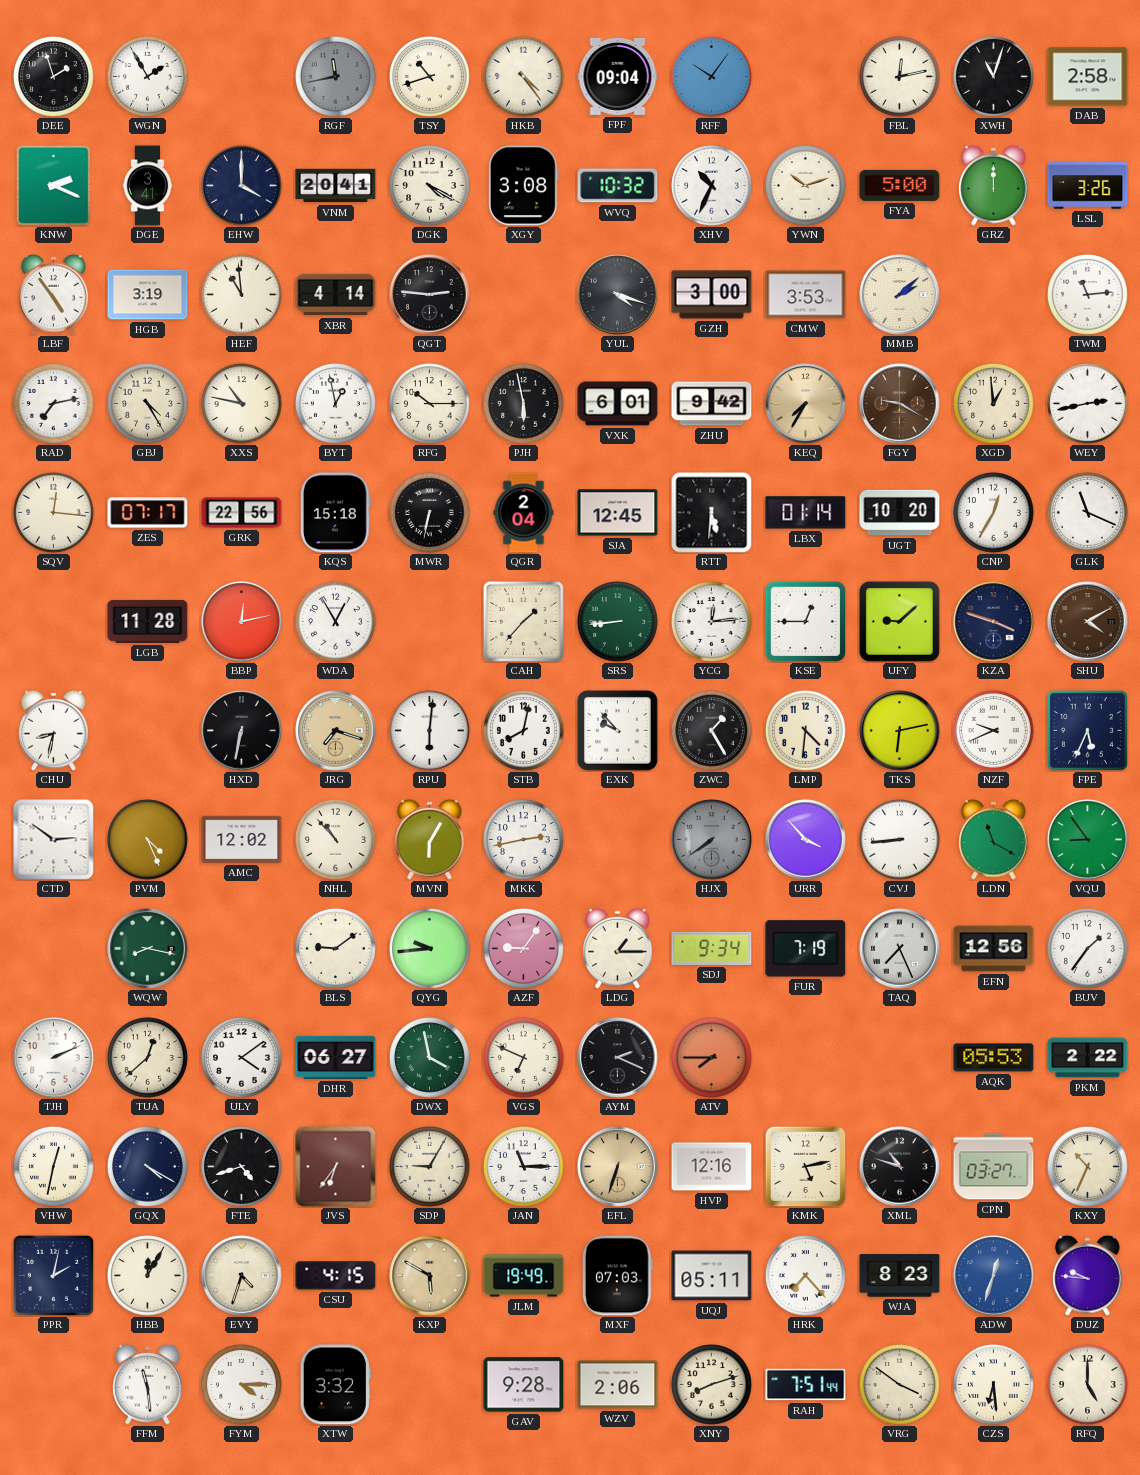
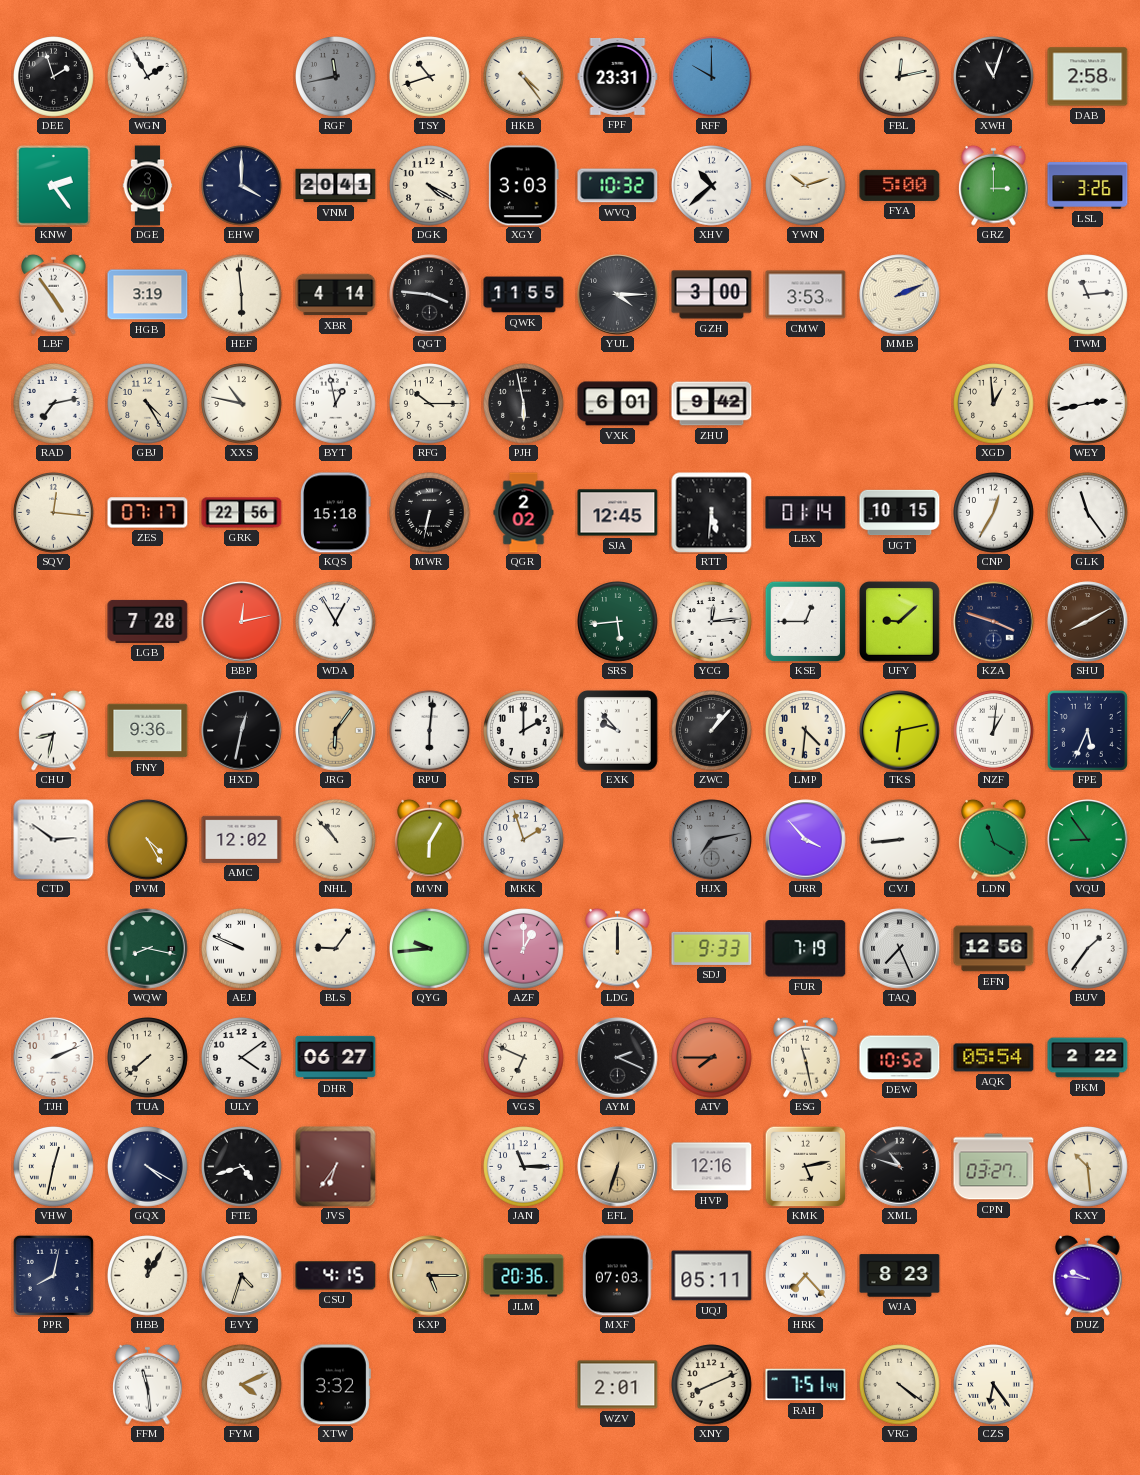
FPF: 09:04 -> 23:31 (618, 76)
RFF: 10:06 -> 10:00 (712, 77)
KNW: 2:19 -> 2:24 (54, 186)
DGE: 3:41 -> 3:40 (148, 186)
XGY: 3:08 -> 3:03 (524, 186)
XHV: 10:34 -> 10:38 (712, 186)
GRZ: 12:00 -> 3:00 (994, 185)
HEF: 10:59 -> 5:59 (242, 295)
QGT: 2:46 -> 3:46 (430, 295)
QWK: none -> 11:55 (524, 295)
YUL: 4:18 -> 4:15 (618, 295)
MMB: 2:08 -> 2:11 (900, 295)
KEQ: 7:35 -> none (806, 404)
FGY: 9:20 -> none (900, 404)
QGR: 2:04 -> 2:02 (524, 513)
UGT: 10:20 -> 10:15 (900, 513)
GLK: 11:19 -> 11:24 (1088, 513)
LGB: 11:28 -> 7:28 (148, 621)
CAH: 1:37 -> none (523, 621)
SRS: 8:44 -> 5:44 (618, 622)
SHU: 4:10 -> 8:10 (1088, 622)
FNY: none -> 9:36 (148, 731)
HXD: 6:32 -> 12:32 (242, 731)
JRG: 7:18 -> 6:06 (336, 731)
STB: 8:02 -> 2:00 (524, 731)
ZWC: 1:25 -> 1:07 (712, 731)
NZF: 9:41 -> 1:01 (994, 731)
PVM: 4:26 -> 4:25 (148, 840)
MKK: 2:43 -> 1:57 (524, 840)
HJX: 7:39 -> 7:13 (712, 840)
AEJ: none -> 9:49 (242, 949)
BLS: 9:09 -> 9:06 (336, 949)
AZF: 9:06 -> 1:00 (524, 949)
LDG: 1:15 -> 12:00 (618, 948)
SDJ: 9:34 -> 9:33 (712, 948)
TUA: 12:38 -> 7:38 (148, 1058)
DWX: 3:58 -> none (430, 1058)
ESG: none -> 11:28 (806, 1057)
DEW: none -> 10:52 (900, 1058)
AQK: 05:53 -> 05:54 (994, 1058)
SDP: 9:05 -> none (430, 1167)
KXY: 10:34 -> 10:29 (1088, 1167)
PPR: 2:02 -> 8:02 (53, 1275)
KXP: 5:50 -> 5:15 (430, 1276)
JLM: 19:49 -> 20:36 (524, 1276)
ADW: 12:33 -> none (994, 1276)
FYM: 4:15 -> 4:11 (242, 1385)
GAV: 9:28 -> none (524, 1385)
WZV: 2:06 -> 2:01 (618, 1385)
XNY: 8:12 -> 8:11 (712, 1385)
VRG: 3:51 -> 4:21 (900, 1385)
CZS: 6:29 -> 6:24 (994, 1385)
RFQ: 5:00 -> none (1088, 1385)
